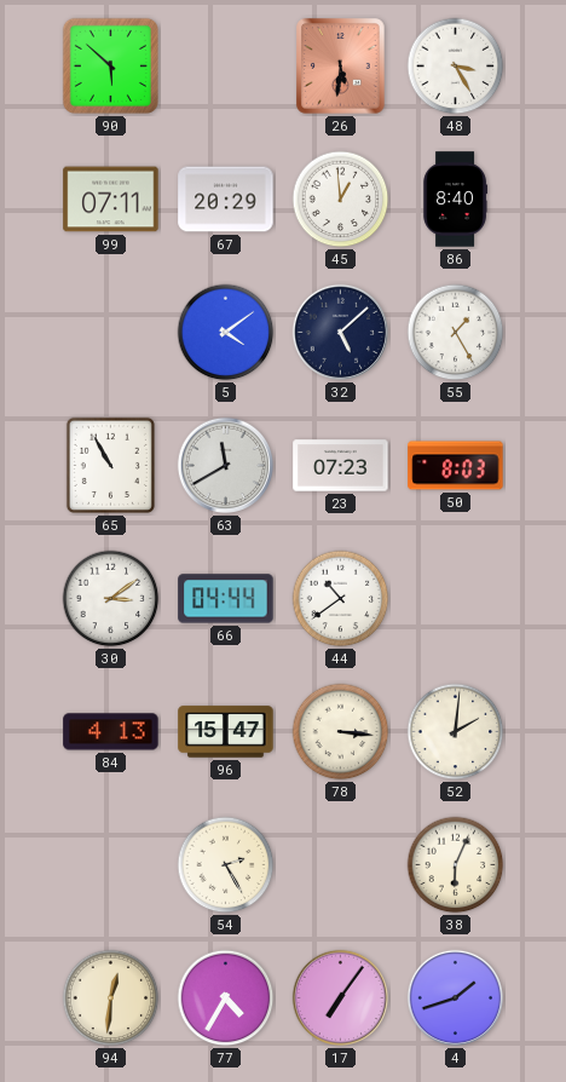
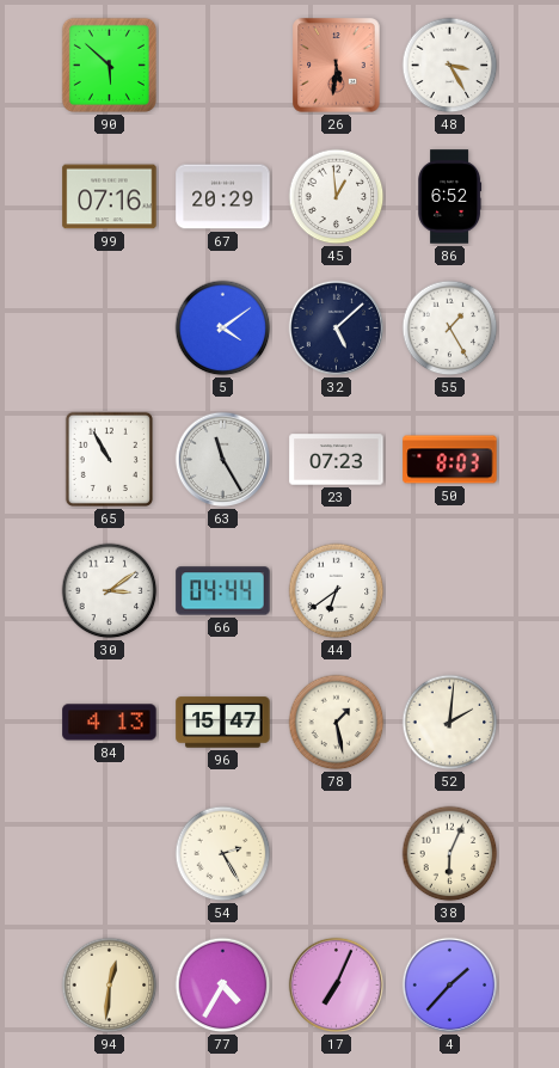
99: 07:11 -> 07:16 (110, 197)
86: 8:40 -> 6:52 (450, 197)
63: 11:40 -> 11:25 (223, 460)
44: 10:39 -> 6:39 (337, 591)
78: 3:16 -> 1:28 (337, 723)
17: 7:06 -> 7:04 (337, 986)
4: 1:42 -> 1:37 (450, 986)
